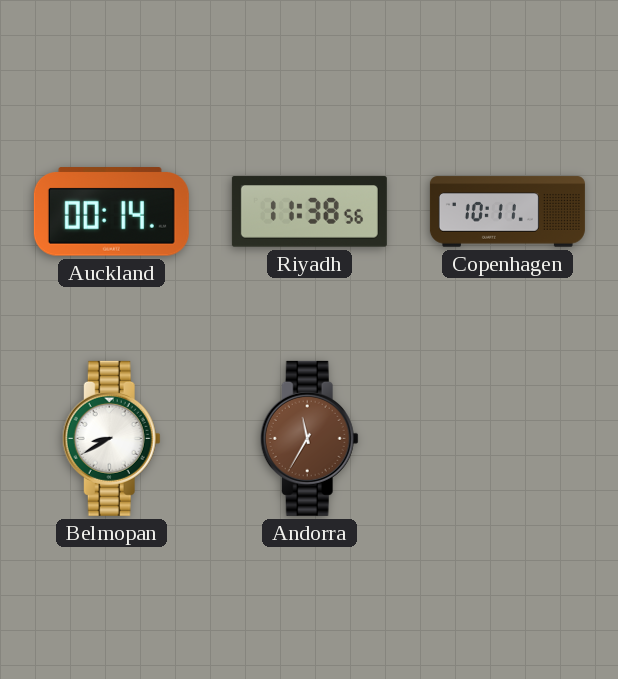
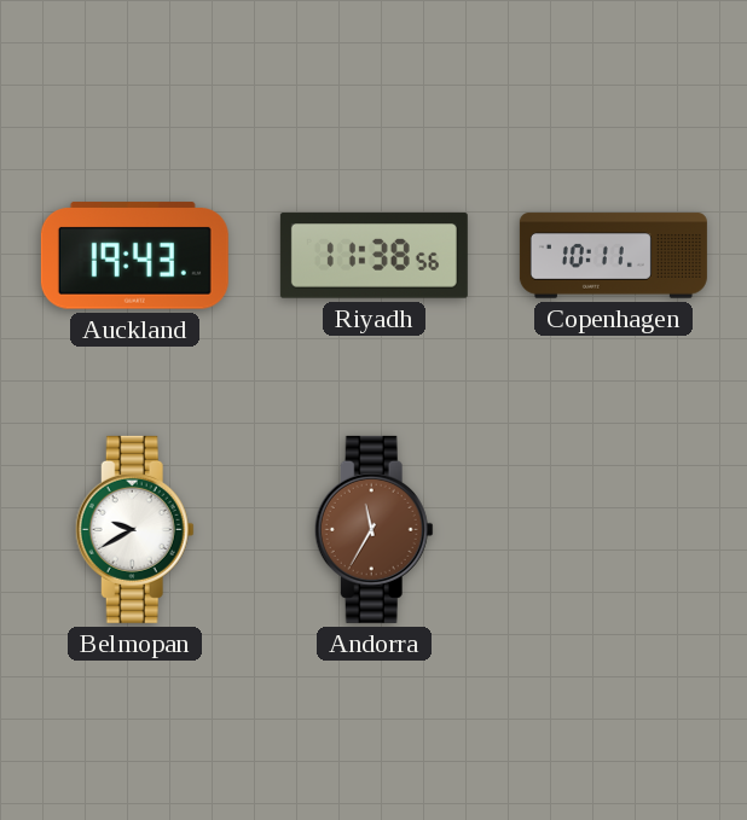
Auckland: 00:14 -> 19:43 (134, 256)
Belmopan: 8:40 -> 9:40 (134, 529)
